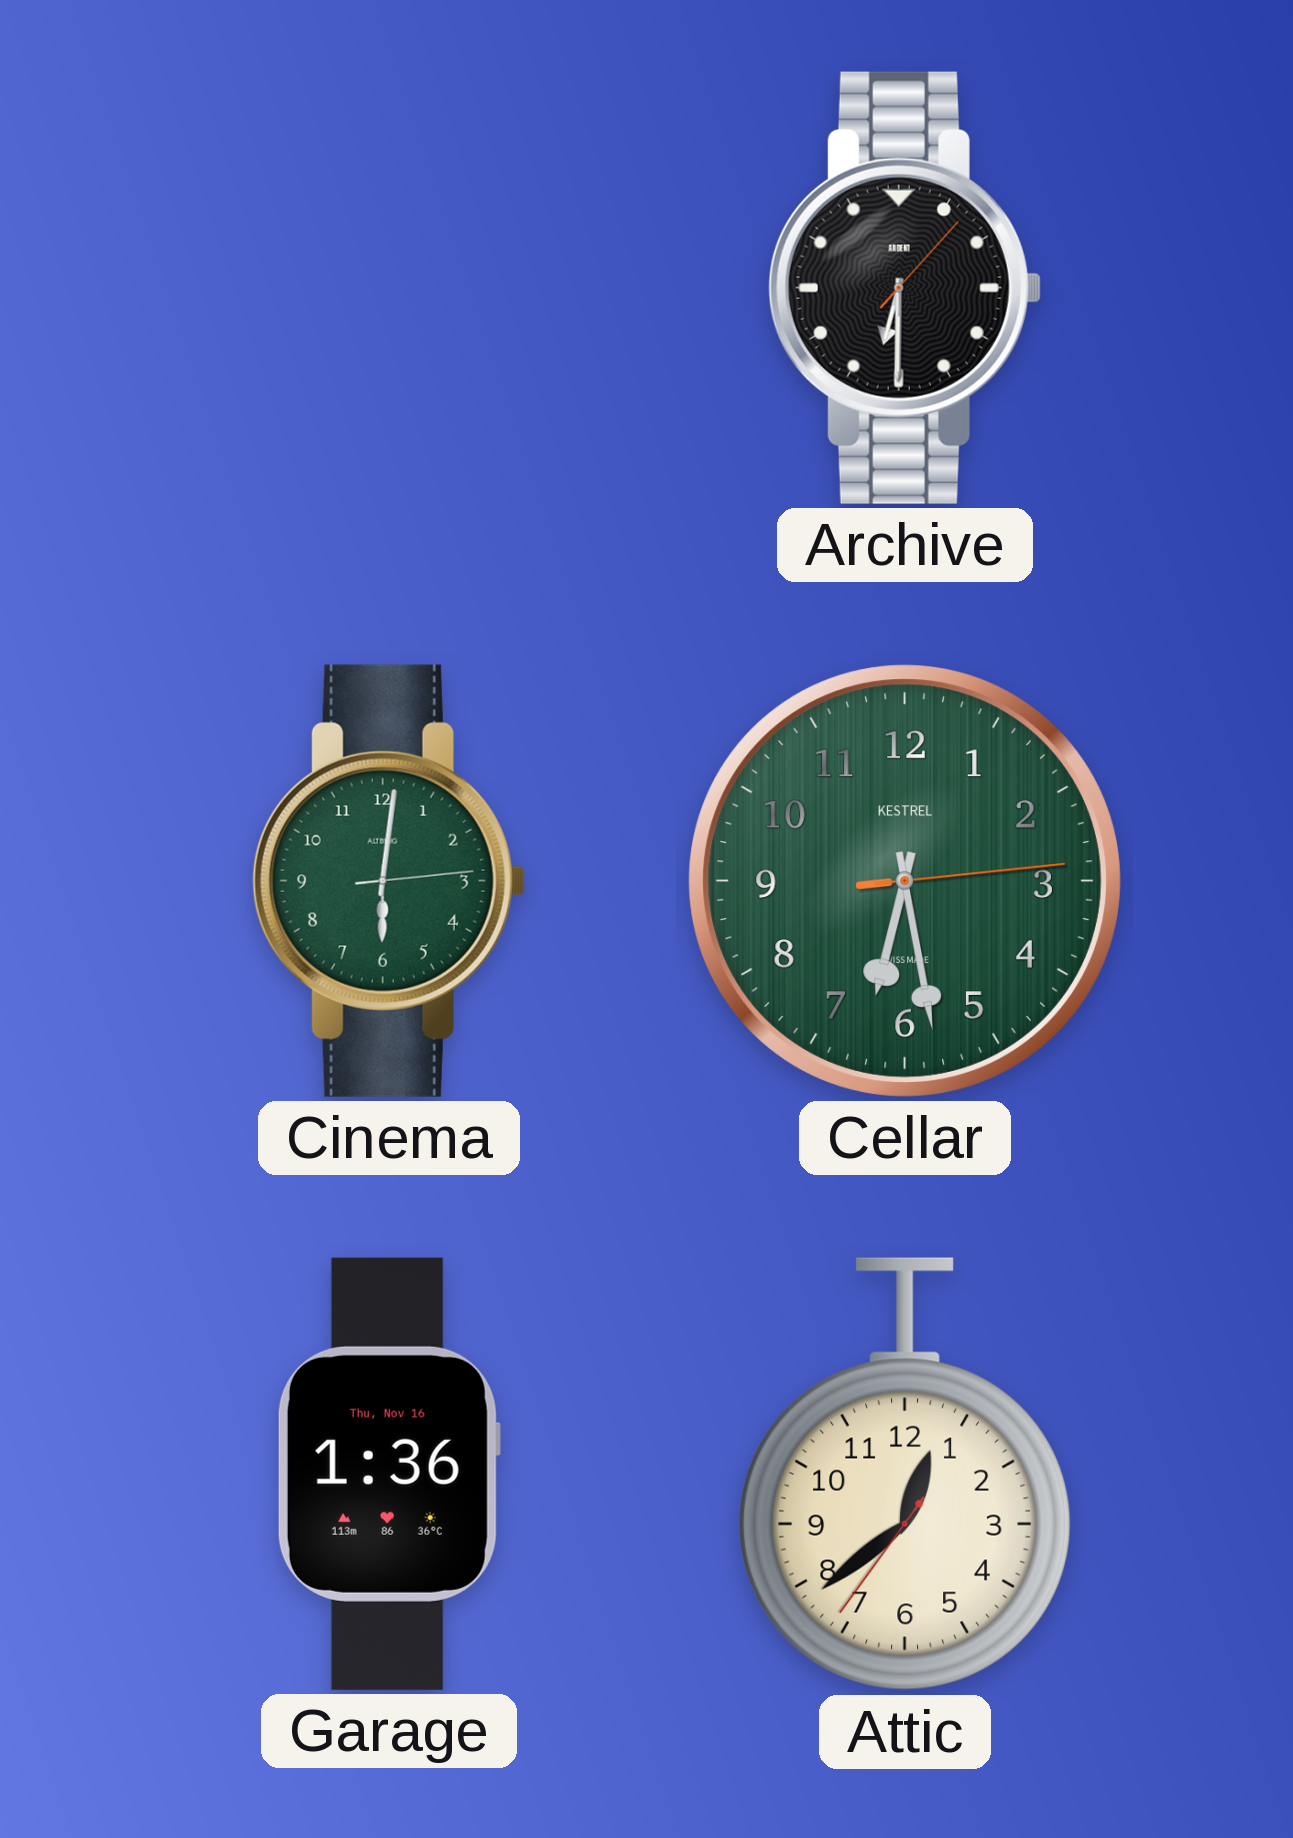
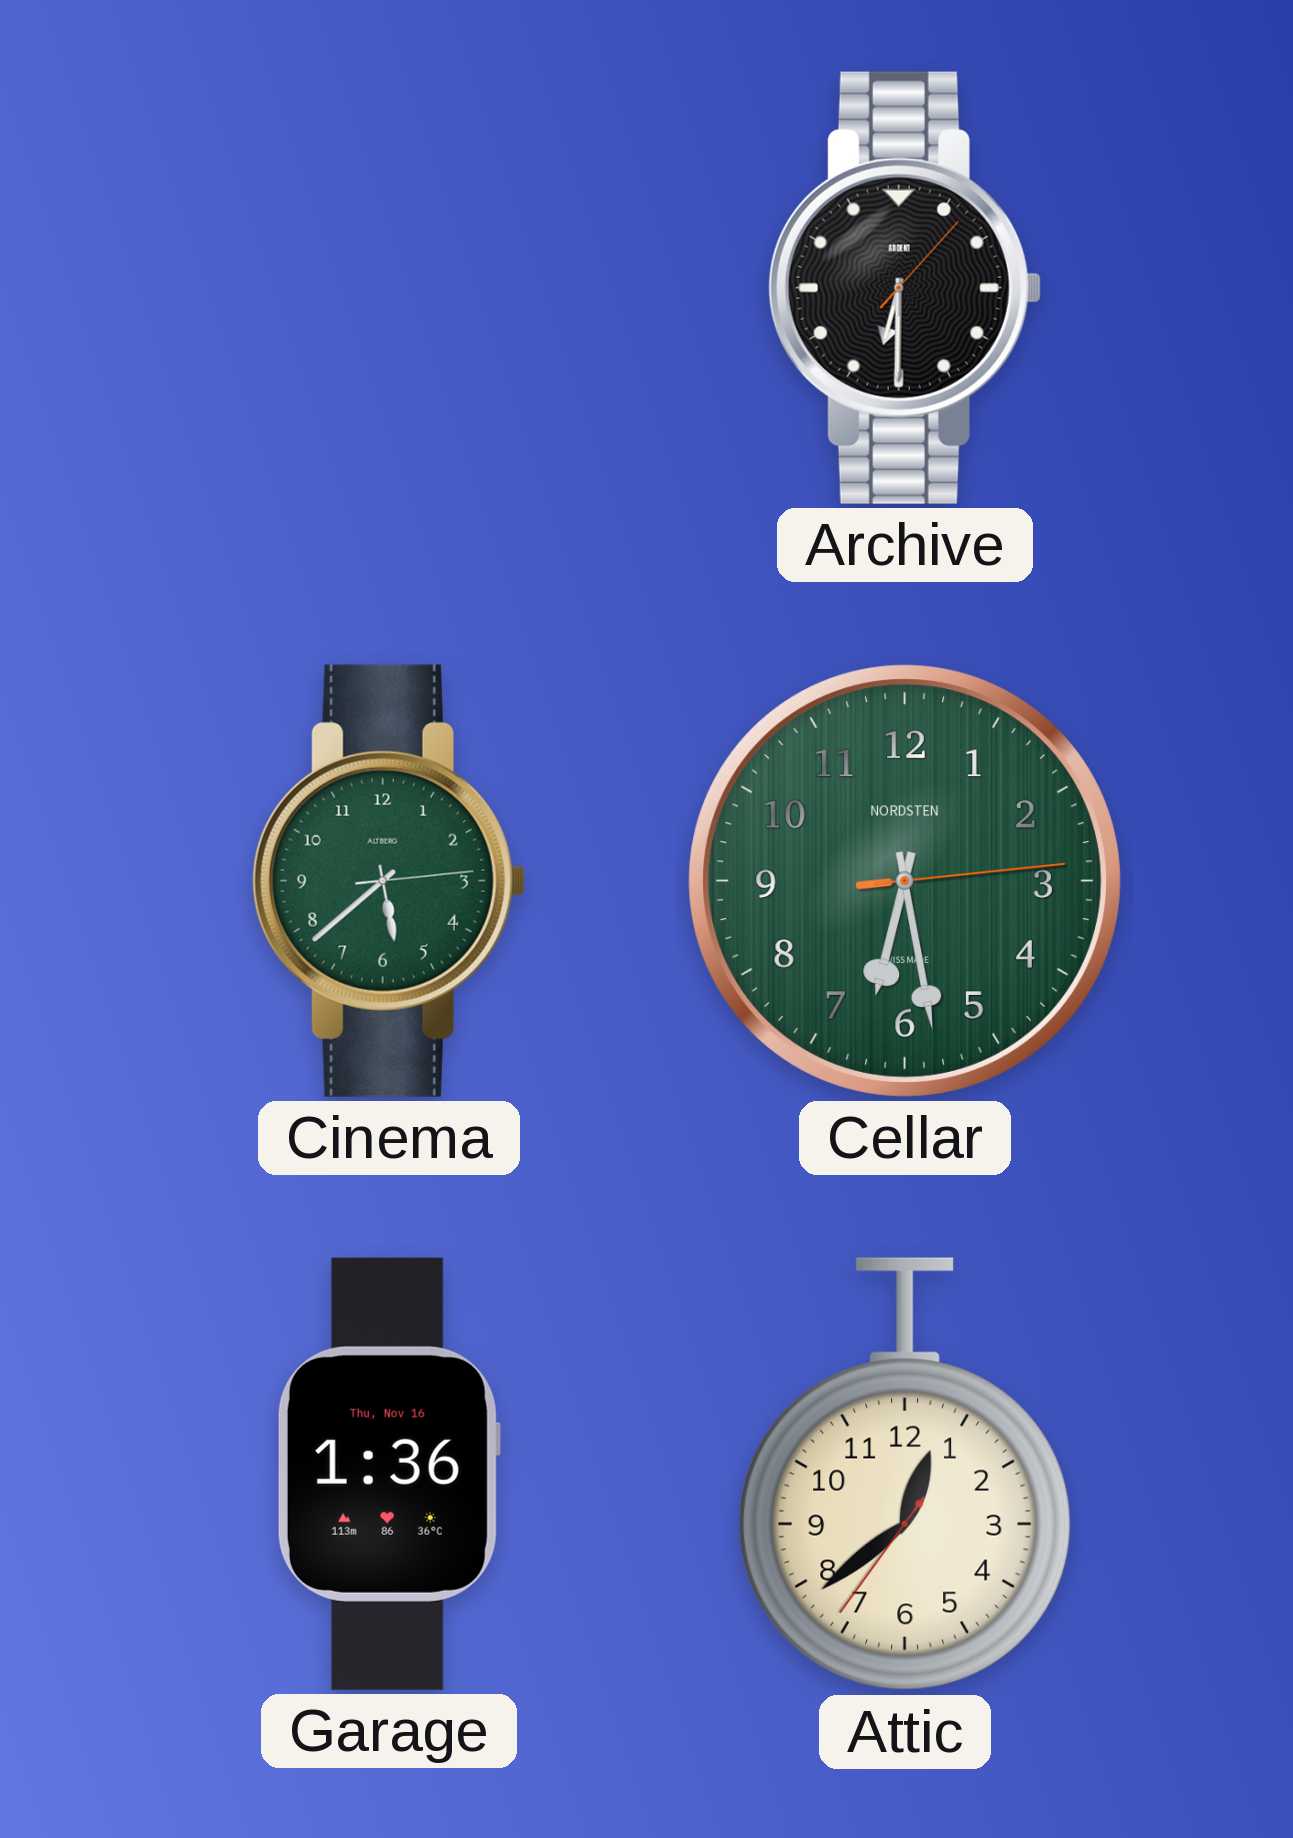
Cinema: 6:01 -> 5:38 (389, 881)
Cellar brand: KESTREL -> NORDSTEN (905, 881)
